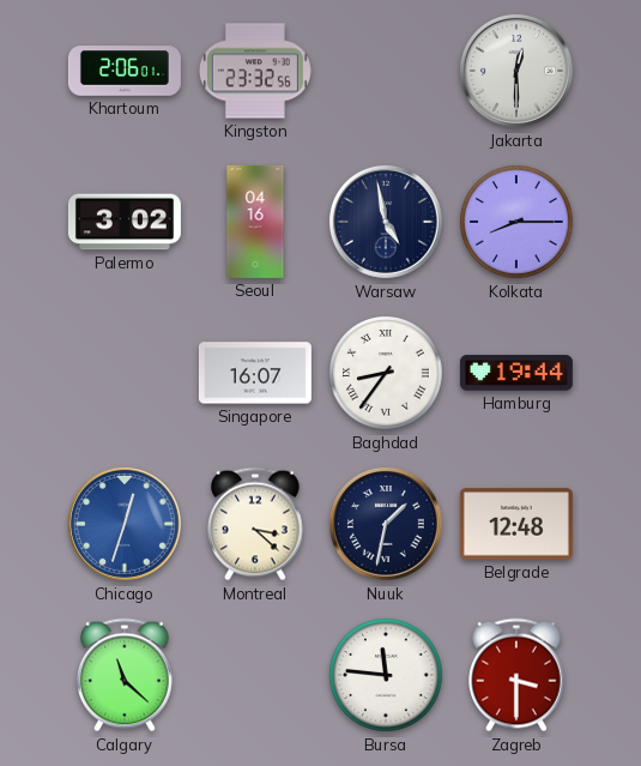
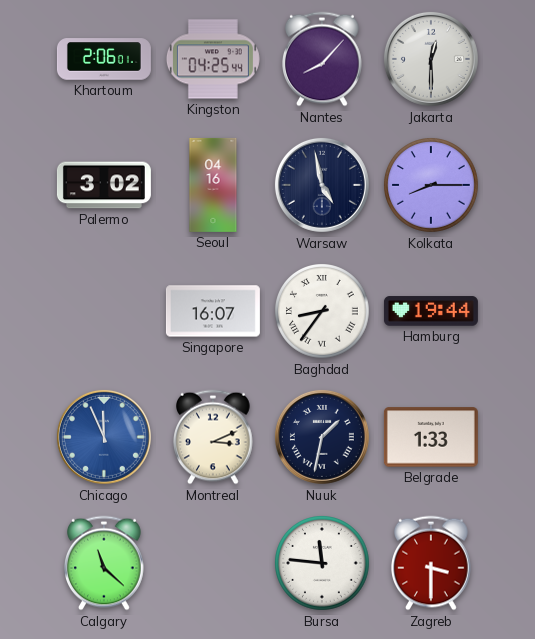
Kingston: 23:32 -> 04:25 (213, 59)
Nantes: none -> 8:07 (323, 59)
Chicago: 12:33 -> 11:56 (104, 437)
Montreal: 3:22 -> 3:11 (214, 437)
Belgrade: 12:48 -> 1:33 (431, 437)
